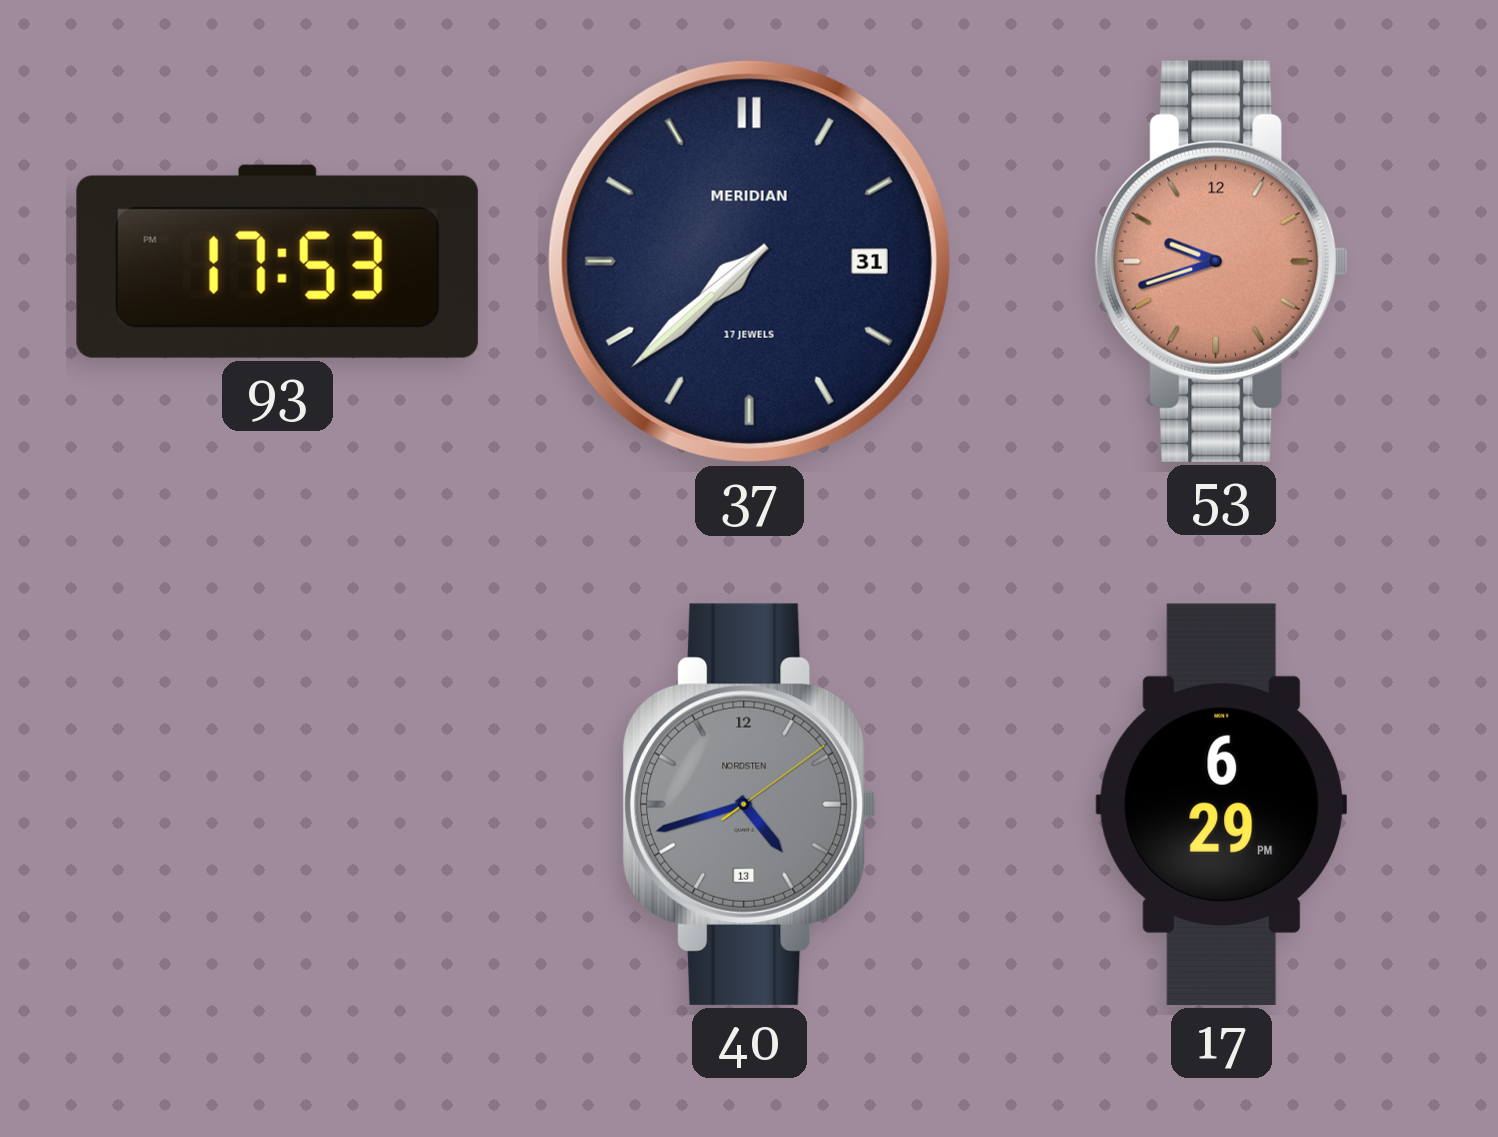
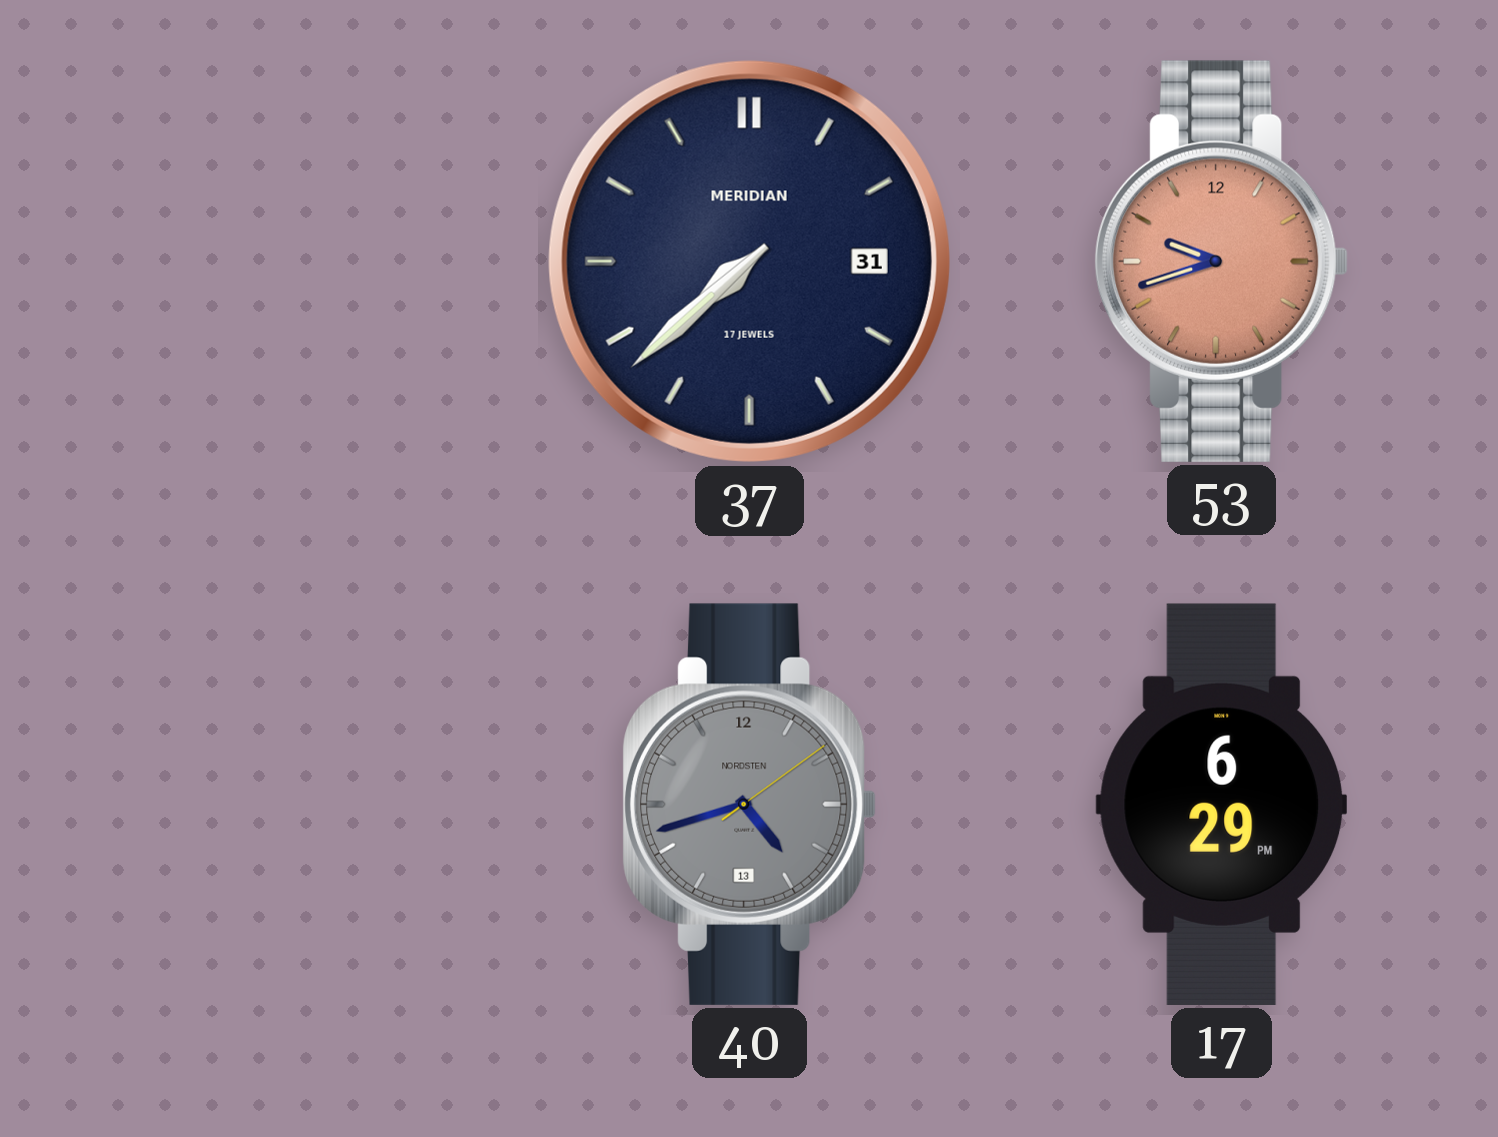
93: 17:53 -> none (277, 261)
